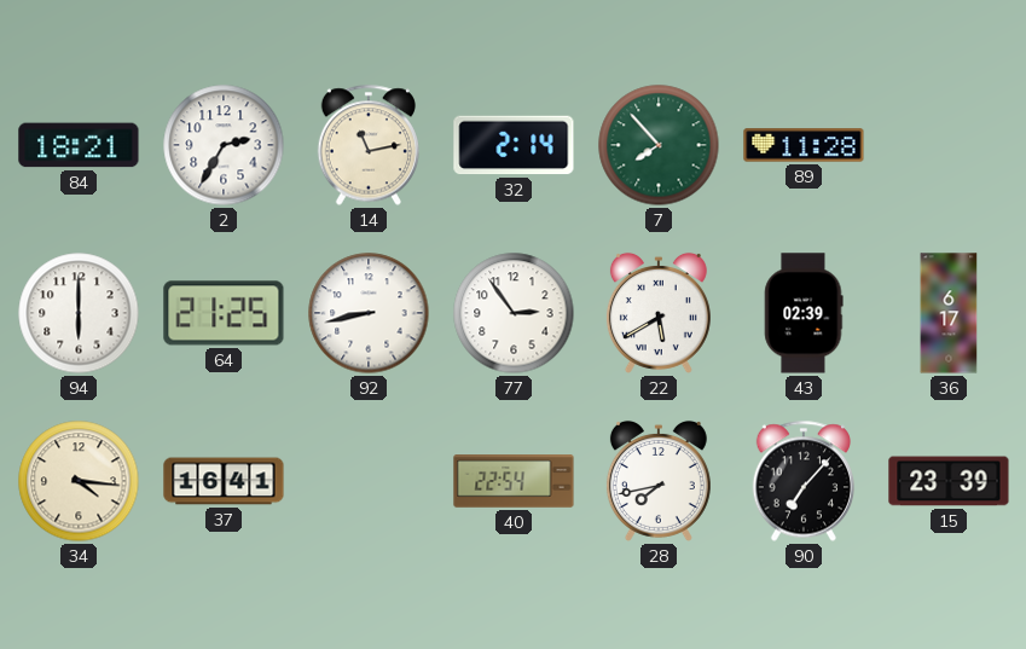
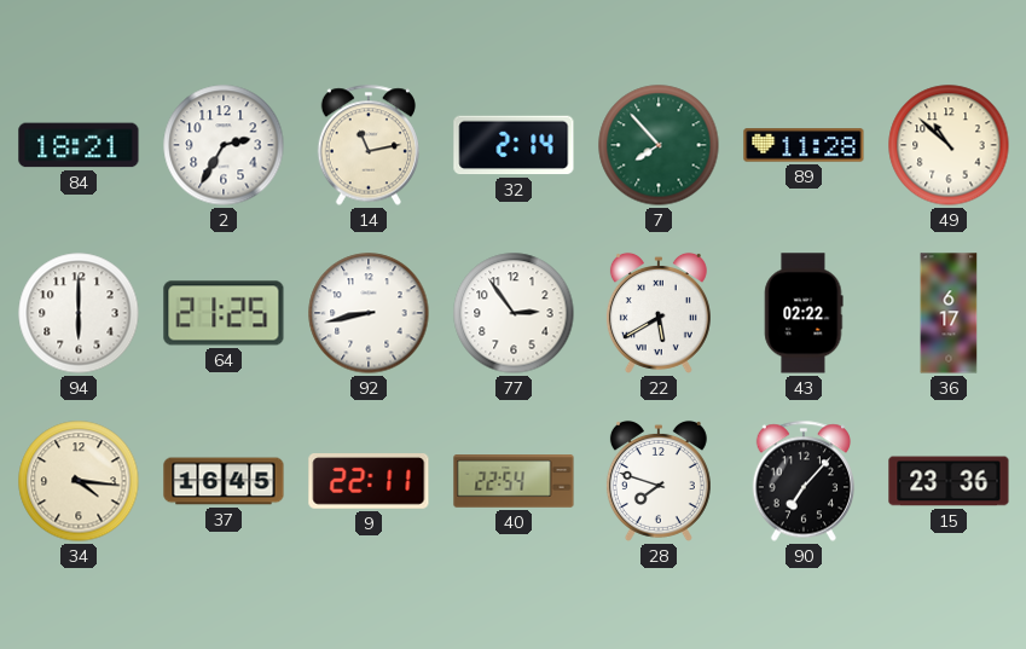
49: none -> 10:52 (949, 145)
43: 02:39 -> 02:22 (804, 313)
37: 16:41 -> 16:45 (224, 481)
9: none -> 22:11 (369, 482)
28: 7:43 -> 7:48 (659, 481)
15: 23:39 -> 23:36 (949, 481)
